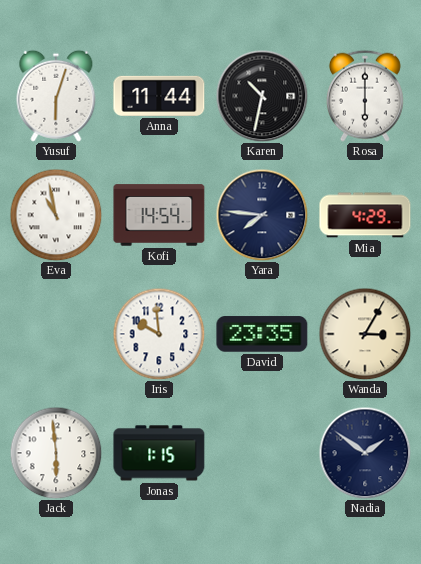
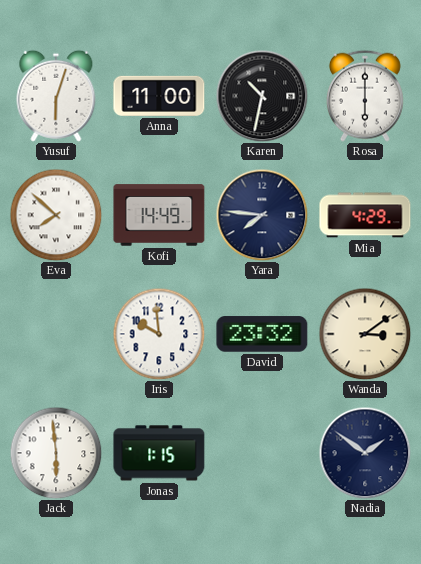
Anna: 11:44 -> 11:00 (159, 96)
Eva: 10:58 -> 7:52 (56, 215)
Kofi: 14:54 -> 14:49 (159, 215)
David: 23:35 -> 23:32 (262, 334)
Wanda: 3:05 -> 3:09 (365, 334)
